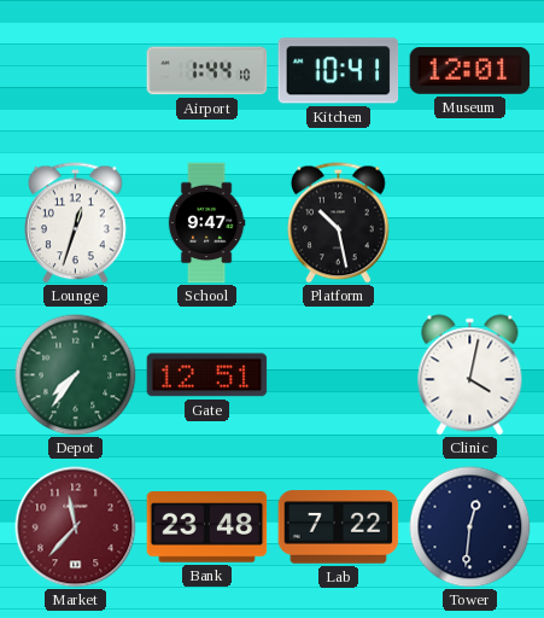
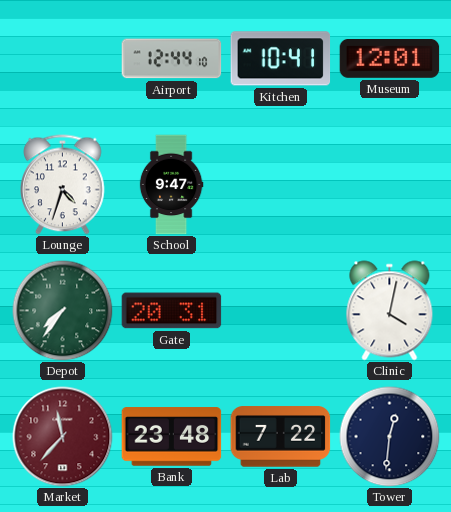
Airport: 1:44 -> 12:44 (172, 59)
Lounge: 12:33 -> 4:33 (63, 185)
Platform: 10:28 -> none (339, 223)
Gate: 12:51 -> 20:31 (172, 311)
